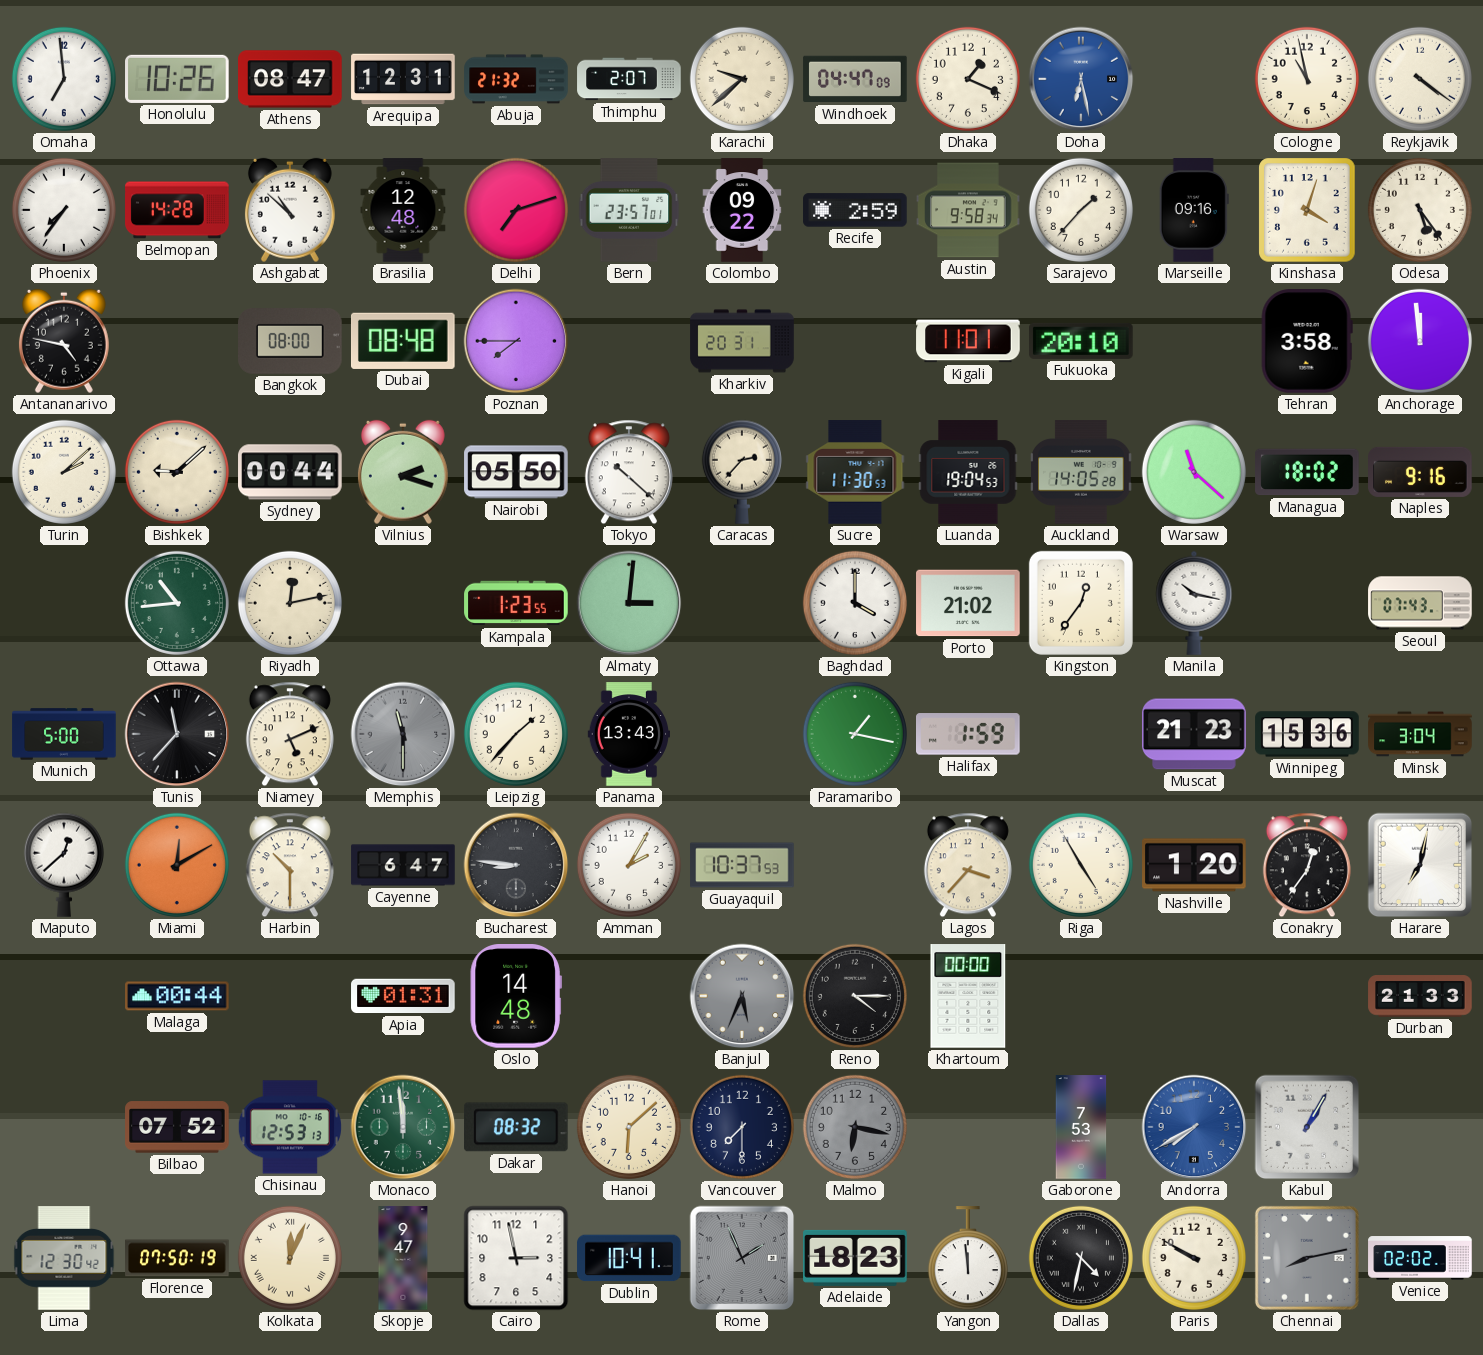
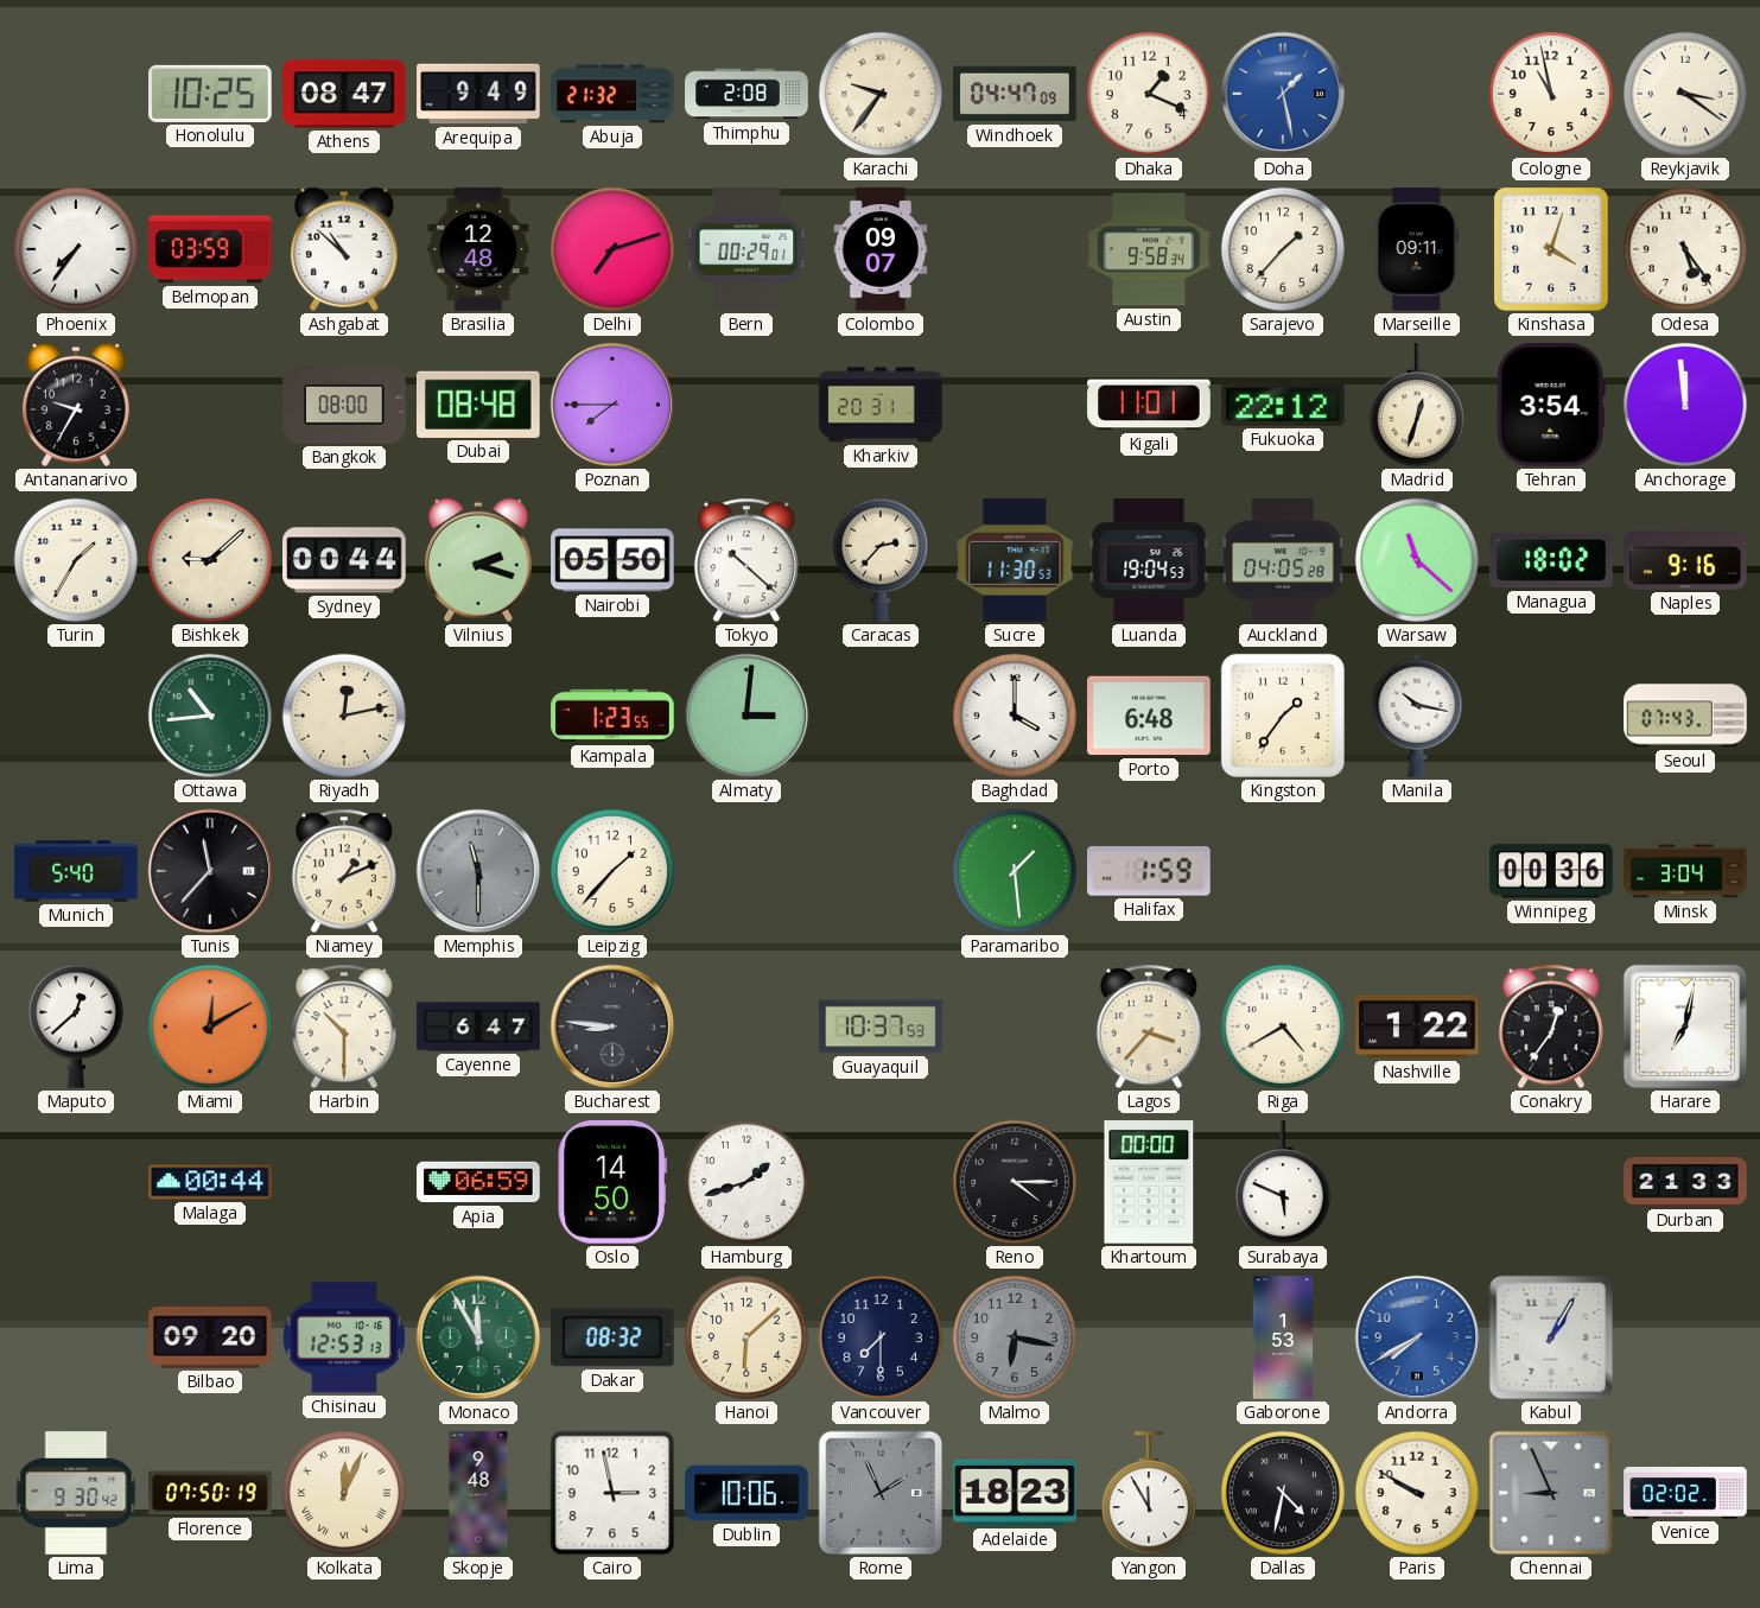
Omaha: 6:59 -> none (64, 79)
Honolulu: 10:26 -> 10:25 (210, 94)
Arequipa: 12:31 -> 9:49 (478, 94)
Thimphu: 2:07 -> 2:08 (746, 94)
Karachi: 9:38 -> 9:36 (881, 94)
Doha: 6:28 -> 1:28 (1283, 94)
Reykjavik: 4:21 -> 3:21 (1685, 94)
Belmopan: 14:28 -> 03:59 (210, 249)
Bern: 23:57 -> 00:29 (746, 249)
Colombo: 09:22 -> 09:07 (881, 249)
Recife: 2:59 -> none (855, 210)
Marseille: 09:16 -> 09:11 (1417, 249)
Antananarivo: 4:47 -> 9:35 (76, 405)
Fukuoka: 20:10 -> 22:12 (1284, 405)
Madrid: none -> 12:33 (1417, 406)
Tehran: 3:58 -> 3:54 (1551, 406)
Turin: 2:08 -> 1:35 (76, 560)
Auckland: 14:05 -> 04:05 (1283, 560)
Porto: 21:02 -> 6:48 (1149, 716)
Kingston: 12:36 -> 1:36 (1283, 716)
Munich: 5:00 -> 5:40 (76, 871)
Niamey: 5:11 -> 1:11 (344, 871)
Panama: 13:43 -> none (628, 734)
Paramaribo: 1:17 -> 1:29 (1015, 871)
Muscat: 21:23 -> none (1194, 734)
Winnipeg: 15:36 -> 00:36 (1551, 871)
Amman: 2:05 -> none (629, 865)
Riga: 4:55 -> 4:40 (1283, 1027)
Nashville: 1:20 -> 1:22 (1417, 1027)
Apia: 01:31 -> 06:59 (478, 1182)
Oslo: 14:48 -> 14:50 (612, 1183)
Hamburg: none -> 1:42 (746, 1182)
Banjul: 5:34 -> none (742, 996)
Surabaya: none -> 5:49 (1283, 1183)
Bilbao: 07:52 -> 09:20 (210, 1337)
Monaco: 11:59 -> 11:55 (478, 1337)
Gaborone: 7:53 -> 1:53 (1283, 1337)
Lima: 12:30 -> 9:30 (76, 1493)
Skopje: 9:47 -> 9:48 (478, 1493)
Dublin: 10:41 -> 10:06 (746, 1493)
Yangon: 11:59 -> 11:55 (1149, 1494)
Chennai: 8:13 -> 8:56 (1551, 1493)
